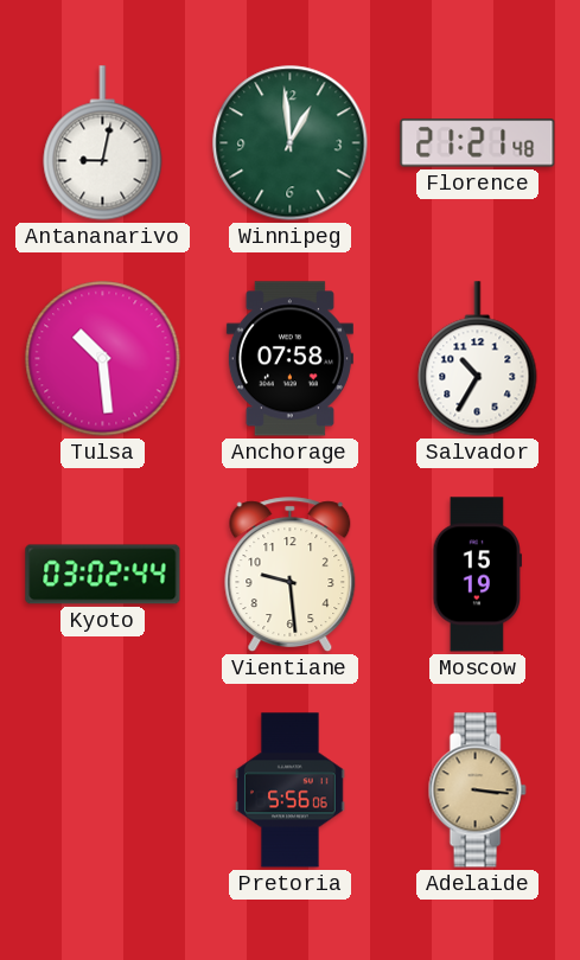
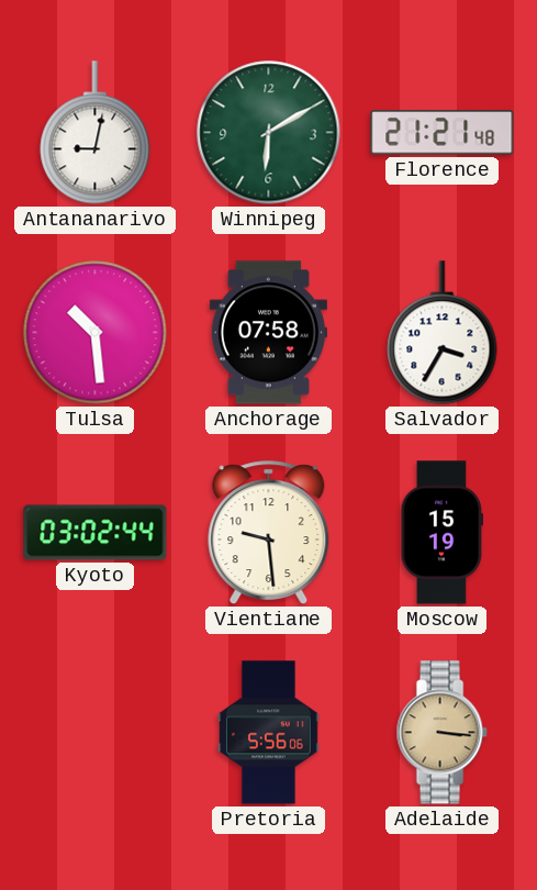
Winnipeg: 12:59 -> 6:10 (269, 133)
Salvador: 10:35 -> 3:35 (443, 333)
